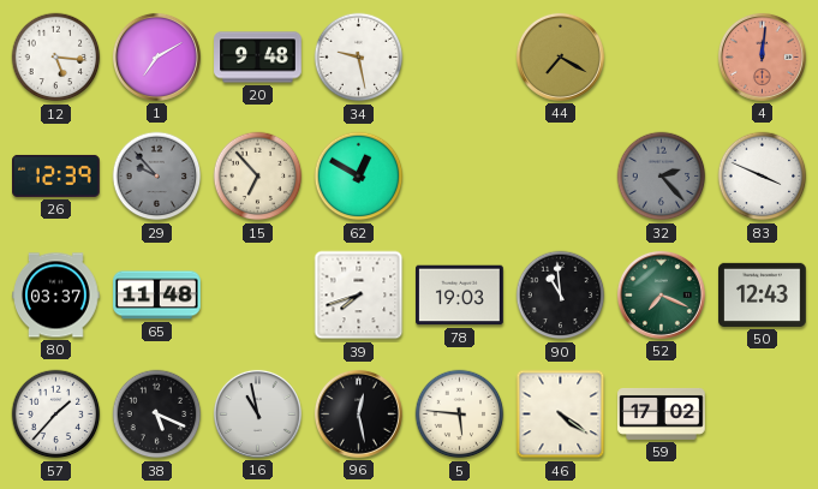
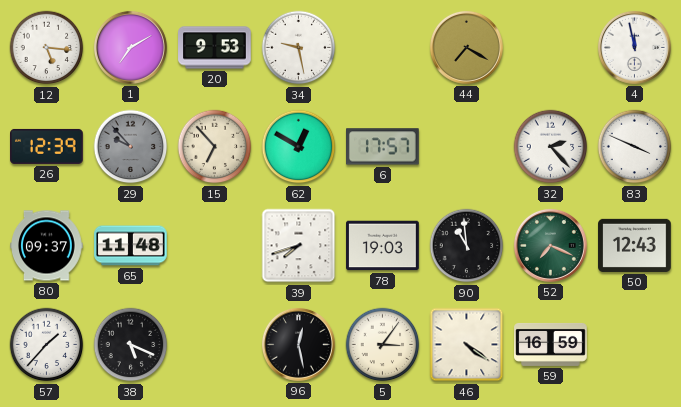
20: 9:48 -> 9:53 (215, 48)
4: 12:01 -> 11:58 (634, 47)
4 dial: salmon -> white (634, 47)
6: none -> 17:57 (383, 147)
32 dial: grey -> white (551, 147)
80: 03:37 -> 09:37 (47, 246)
16: 10:58 -> none (257, 413)
5: 5:46 -> 3:06 (383, 345)
59: 17:02 -> 16:59 (551, 344)
